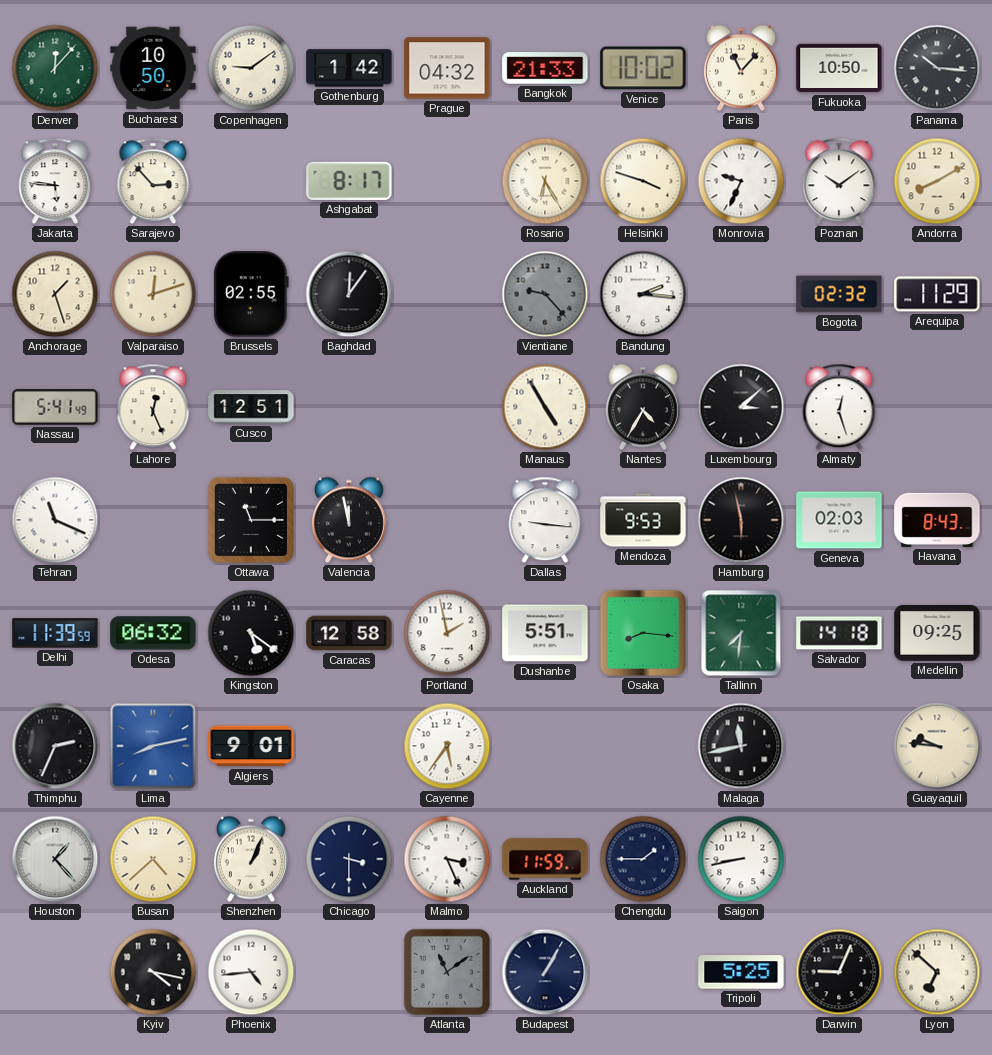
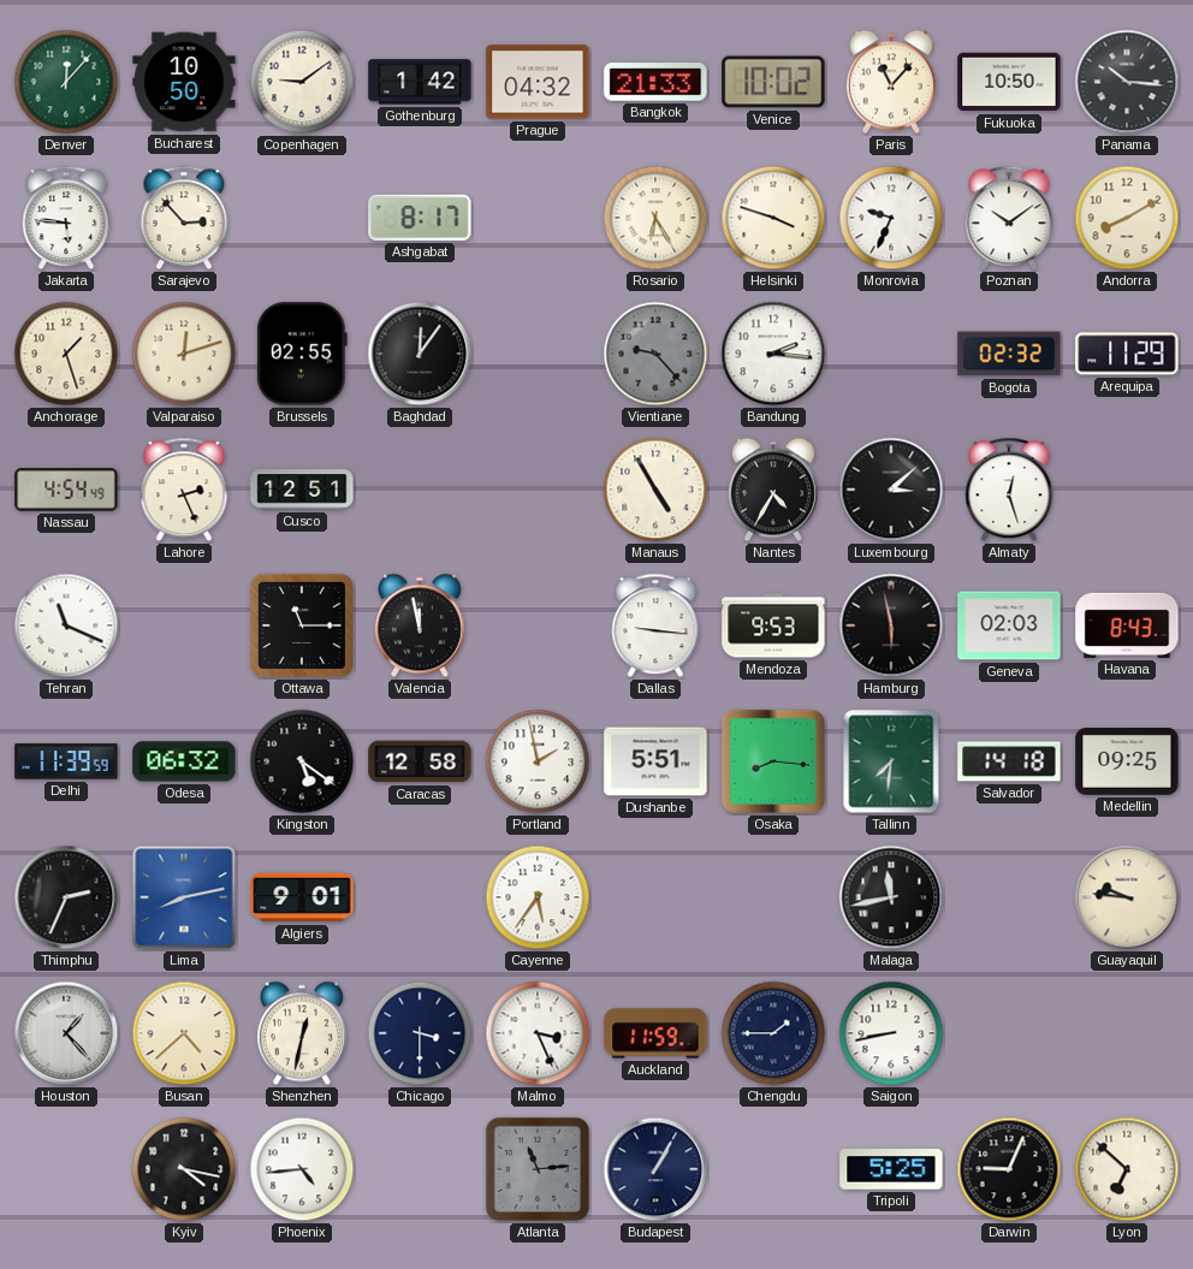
Nassau: 5:41 -> 4:54 (66, 490)
Lahore: 12:26 -> 2:26 (184, 490)
Shenzhen: 1:04 -> 12:32 (302, 1033)
Atlanta: 11:09 -> 11:14 (538, 1169)
